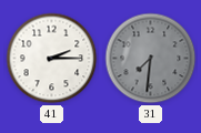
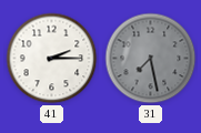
31: 7:31 -> 7:28 (151, 59)
